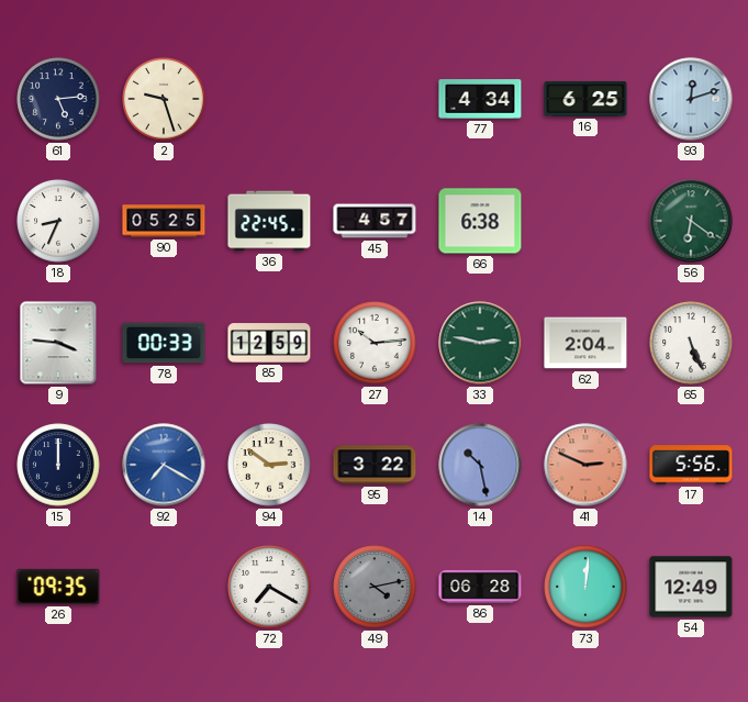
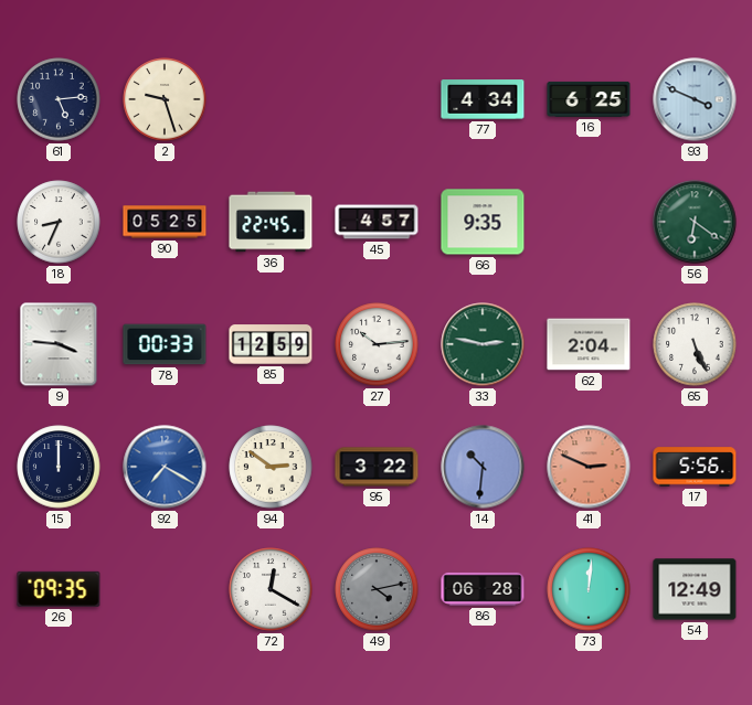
93: 12:12 -> 3:49 (695, 99)
66: 6:38 -> 9:35 (483, 222)
14: 10:28 -> 10:31 (483, 467)
72: 7:20 -> 12:20 (271, 589)
